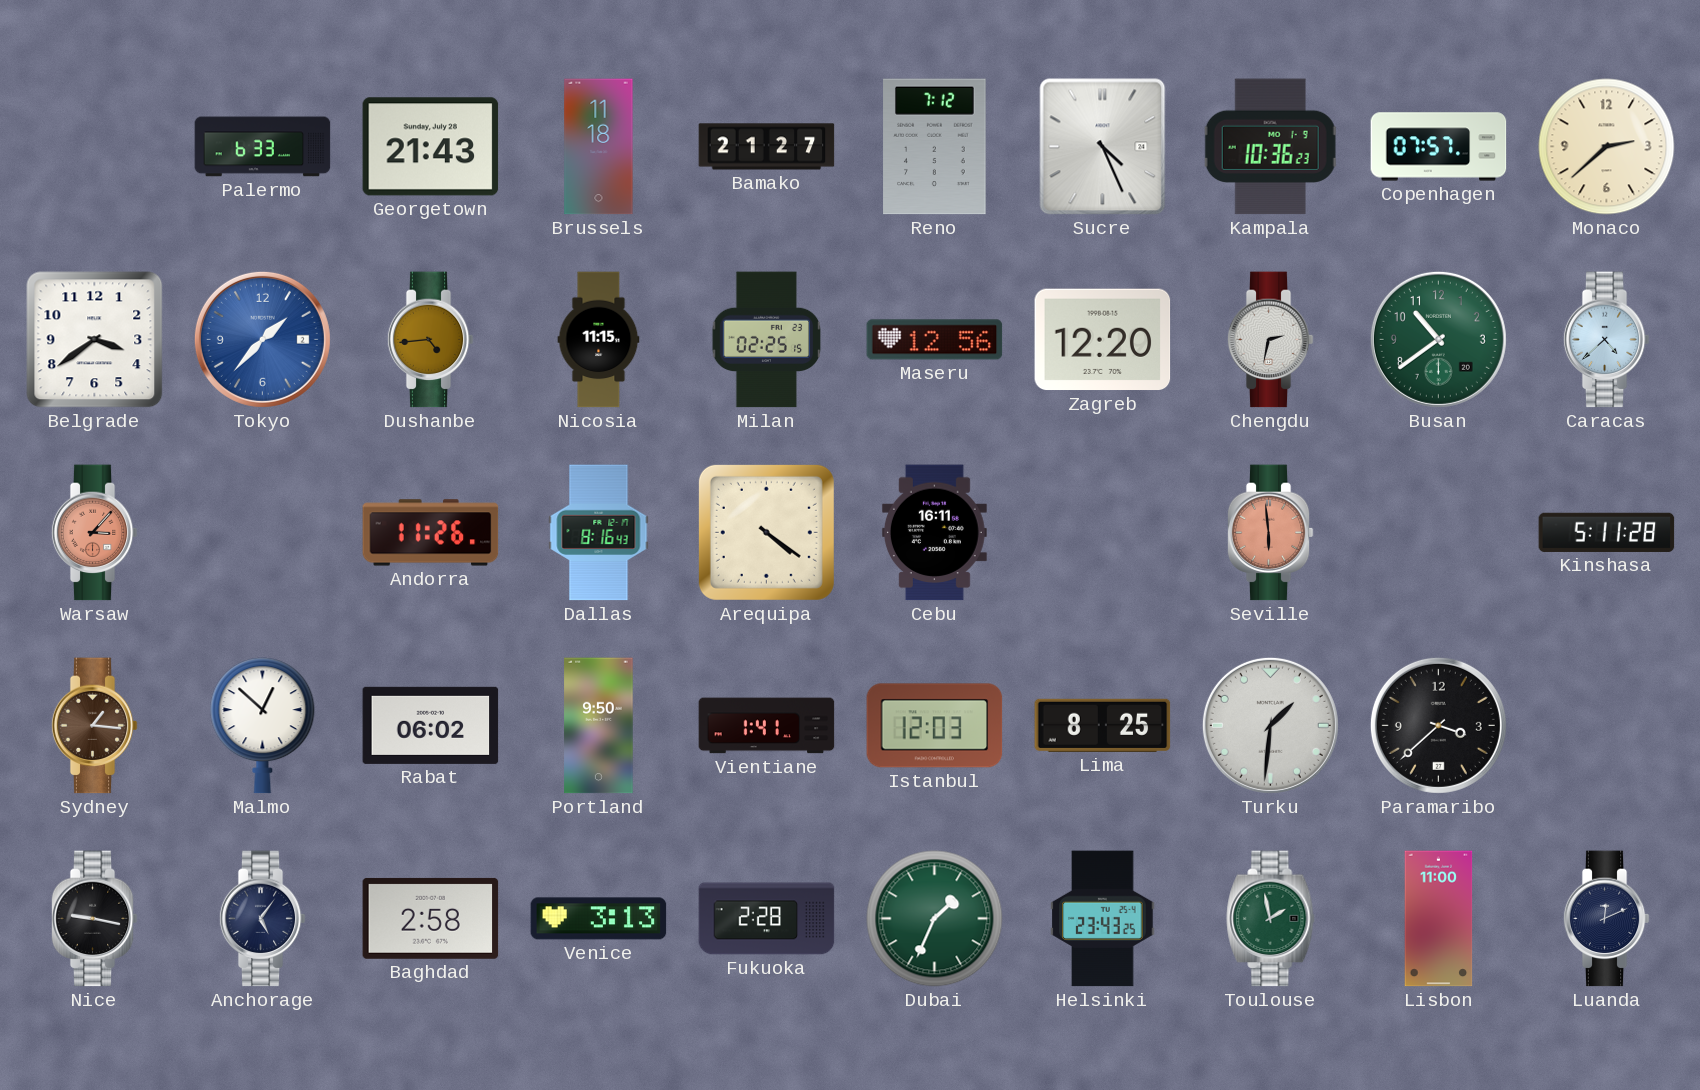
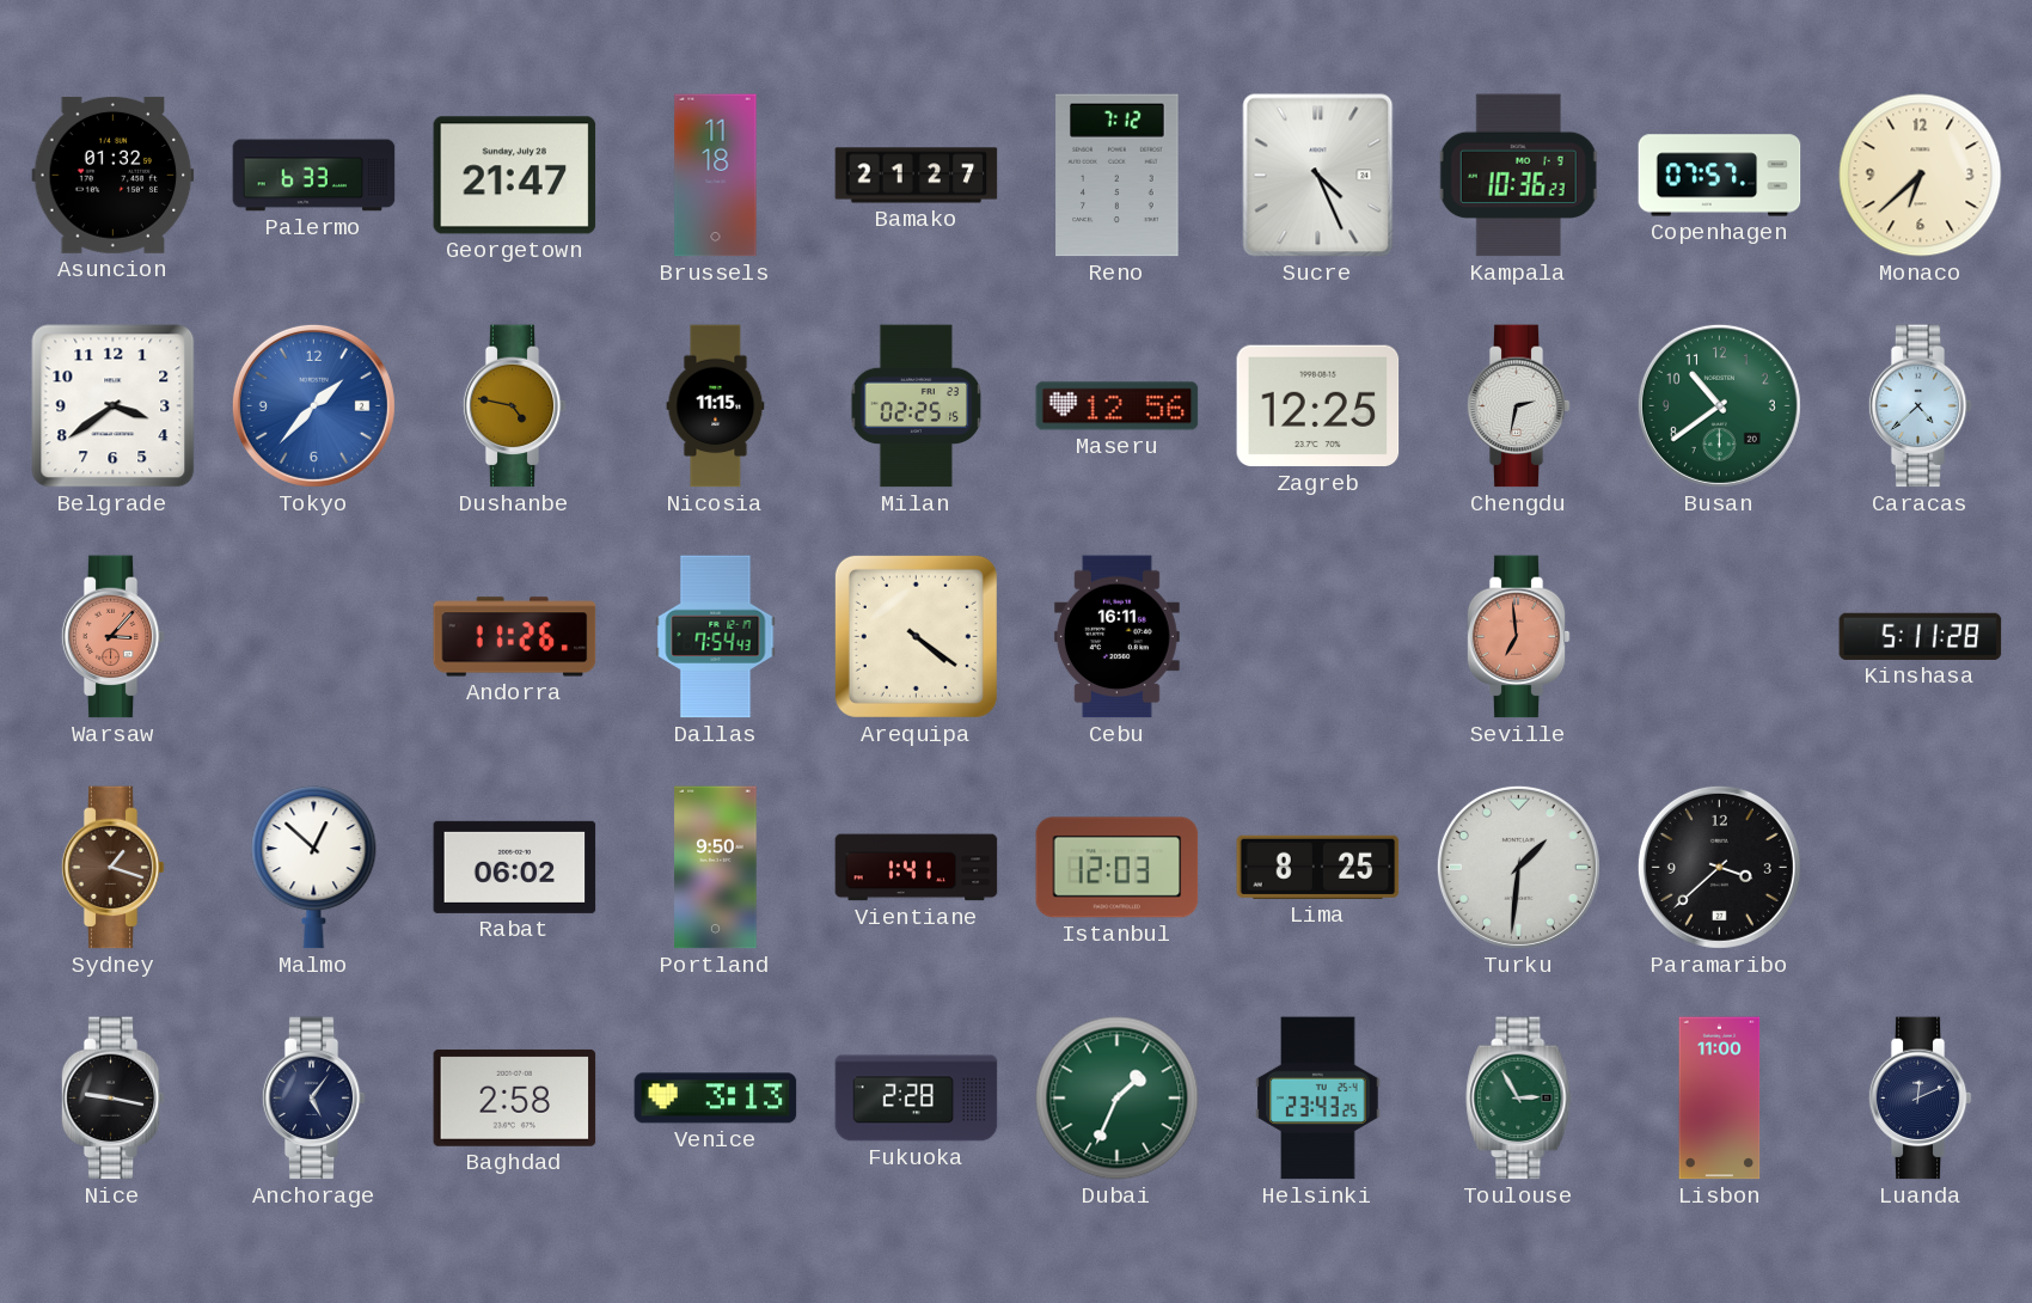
Asuncion: none -> 01:32 (114, 175)
Georgetown: 21:43 -> 21:47 (515, 176)
Monaco: 2:38 -> 6:38 (1921, 176)
Dushanbe: 4:44 -> 4:47 (514, 406)
Zagreb: 12:20 -> 12:25 (1318, 406)
Dallas: 8:16 -> 7:54 (716, 637)
Seville: 5:59 -> 6:59 (1518, 637)
Sydney: 1:16 -> 1:18 (112, 868)
Toulouse: 1:58 -> 2:55 (1519, 1099)
